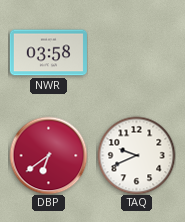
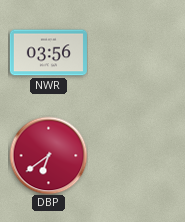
NWR: 03:58 -> 03:56 (48, 53)
TAQ: 9:41 -> none (136, 155)
